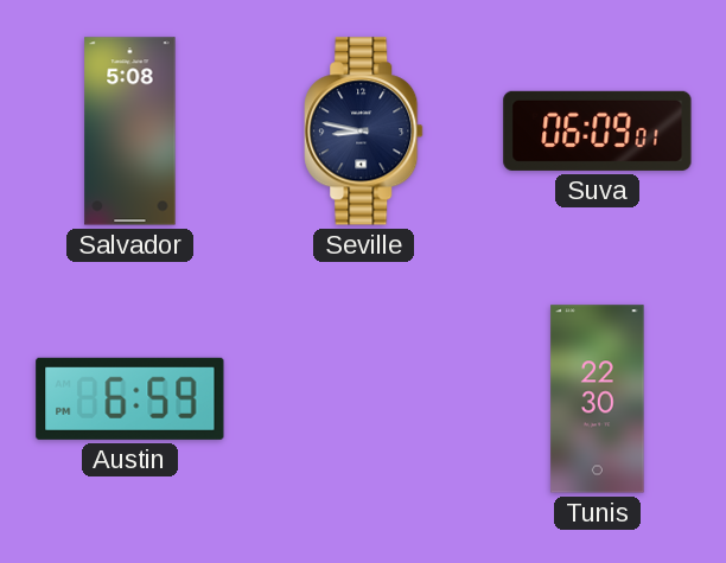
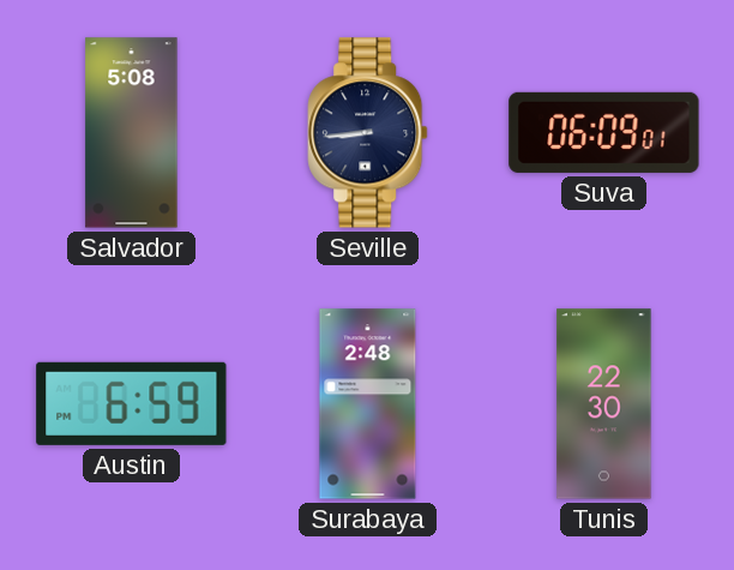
Seville: 8:47 -> 8:44 (368, 133)
Surabaya: none -> 2:48 (368, 404)
